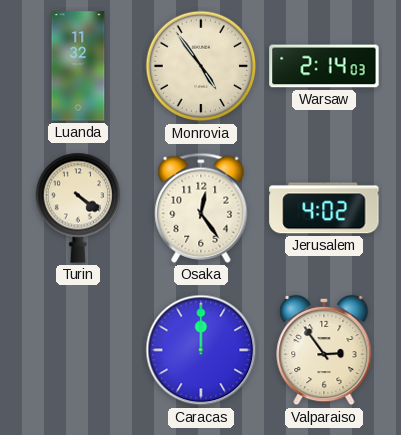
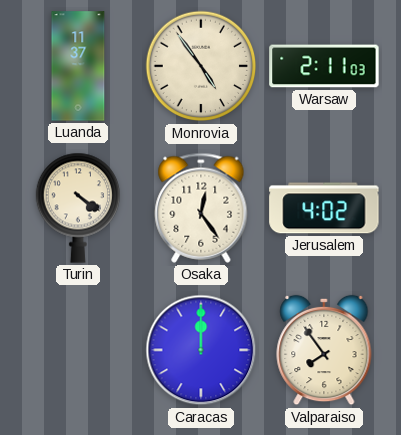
Luanda: 11:32 -> 11:37 (78, 66)
Warsaw: 2:14 -> 2:11 (324, 66)
Valparaiso: 2:54 -> 7:54 (324, 350)
